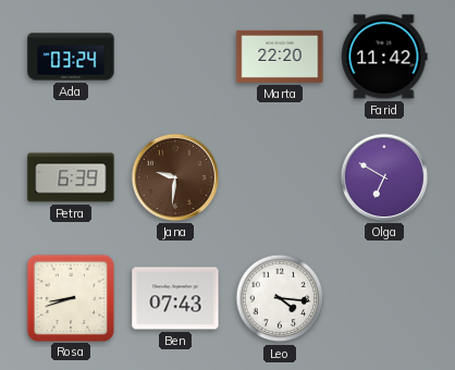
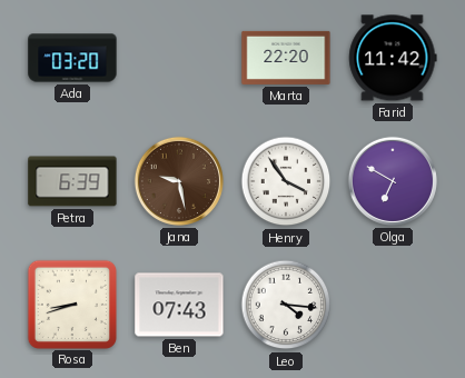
Ada: 03:24 -> 03:20 (72, 58)
Jana: 9:31 -> 9:28 (179, 181)
Henry: none -> 3:54 (286, 181)
